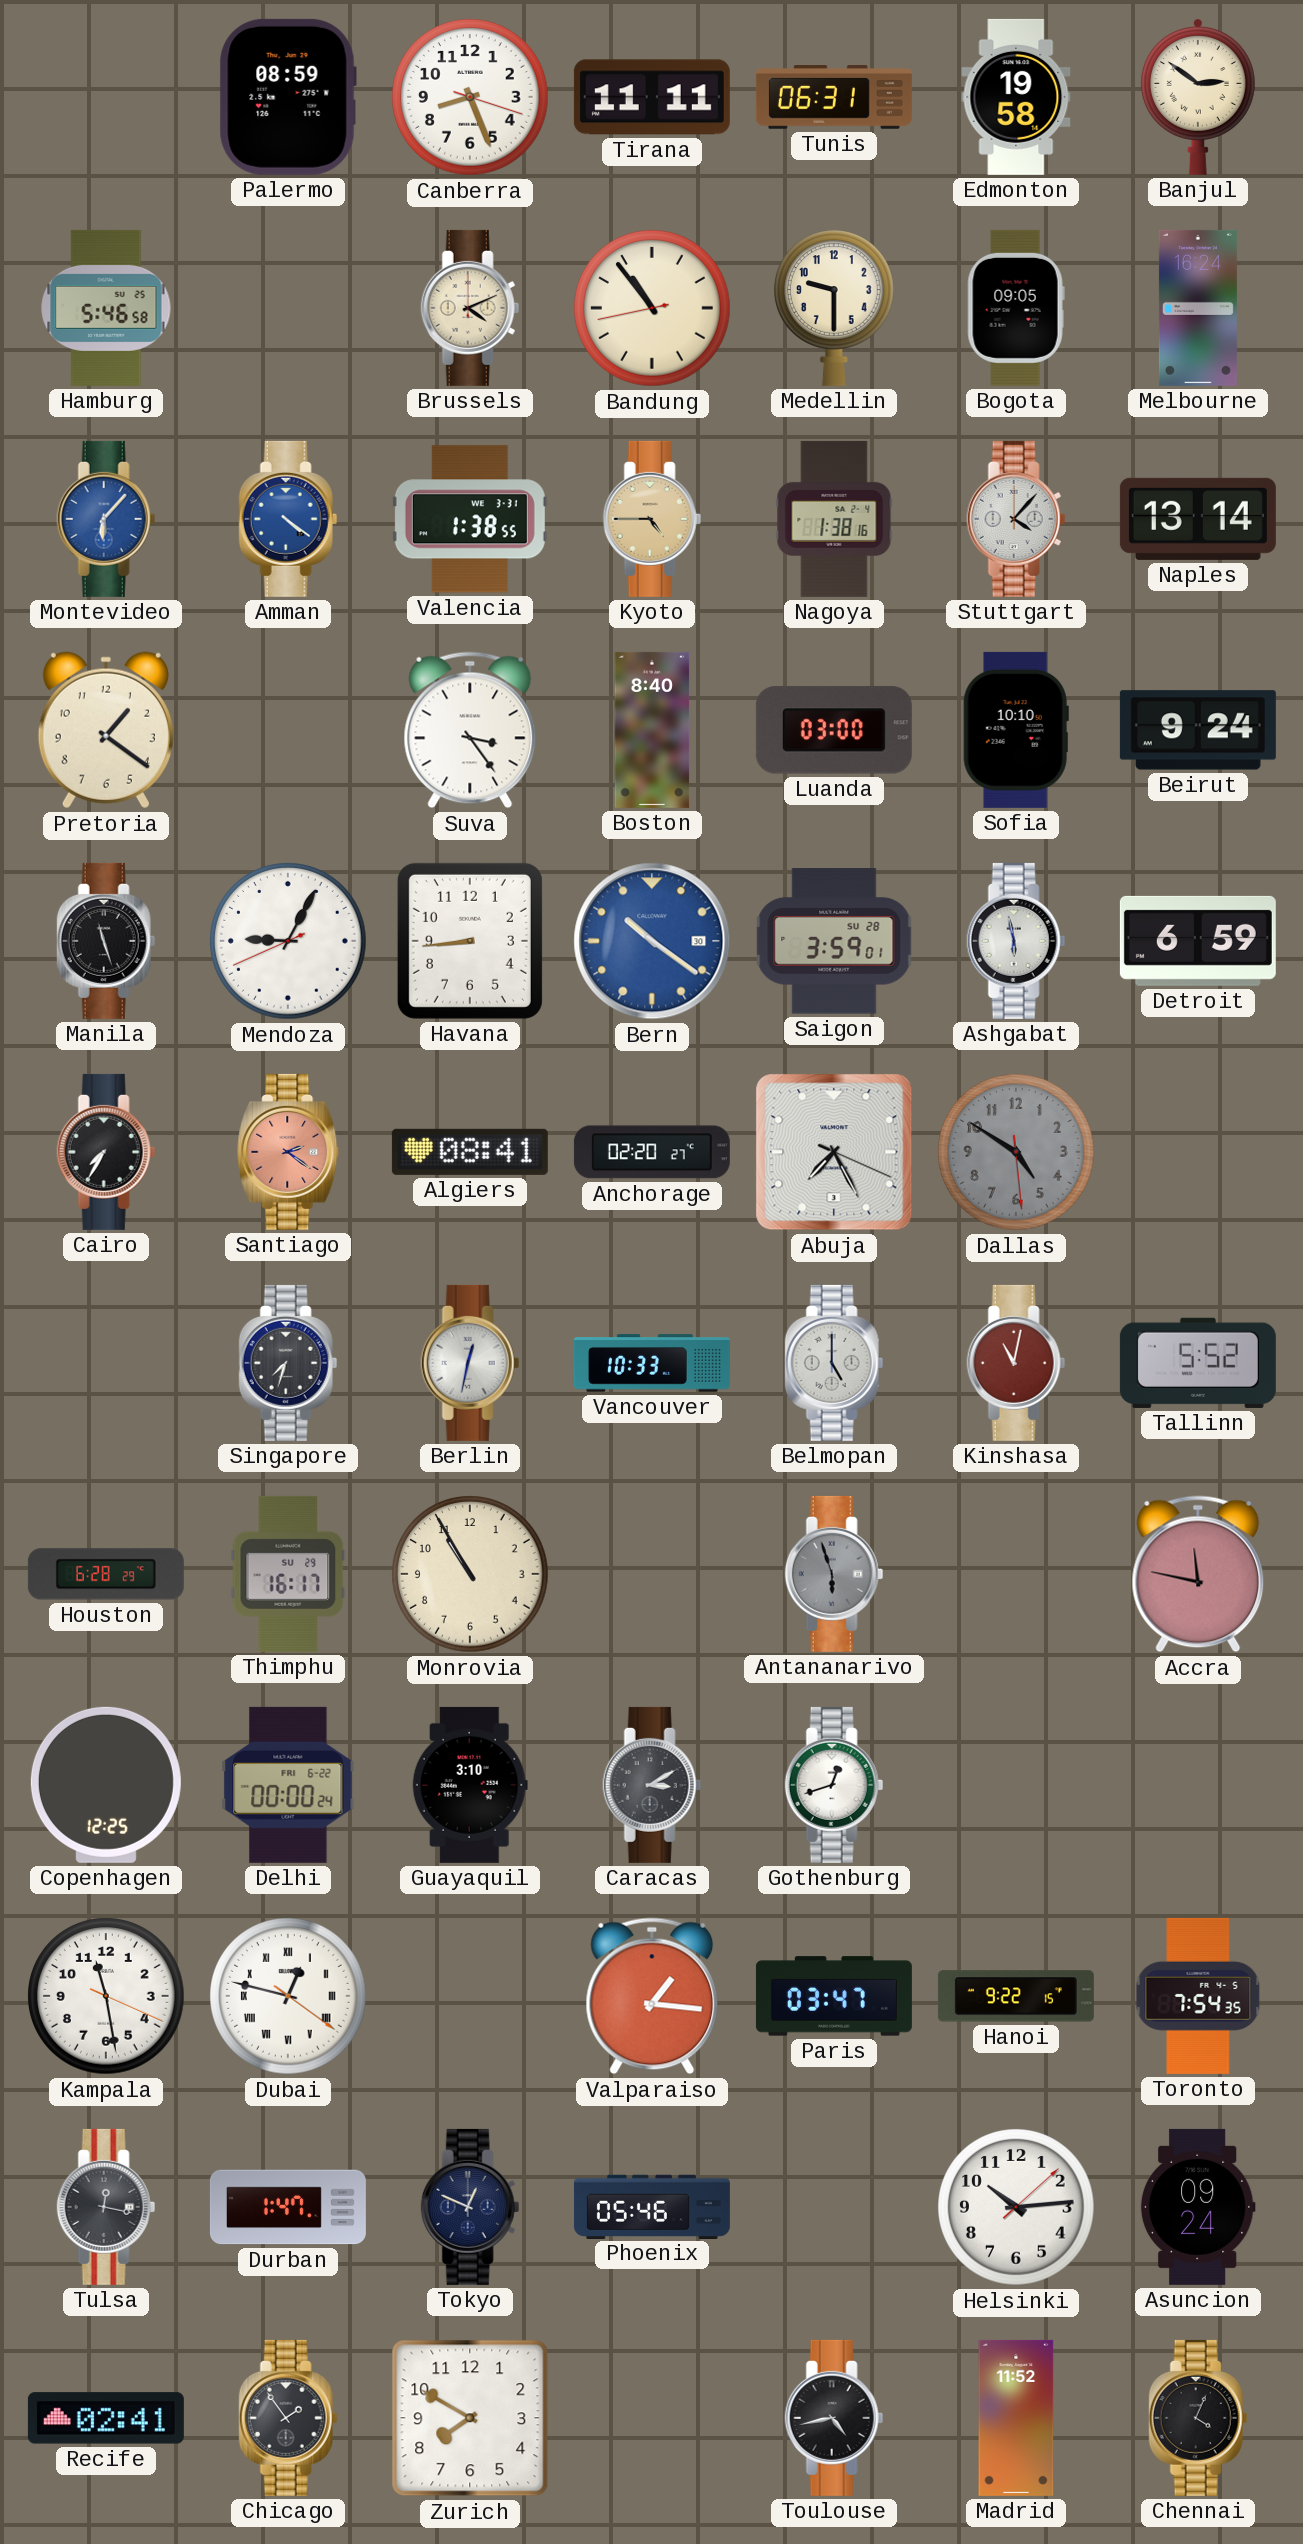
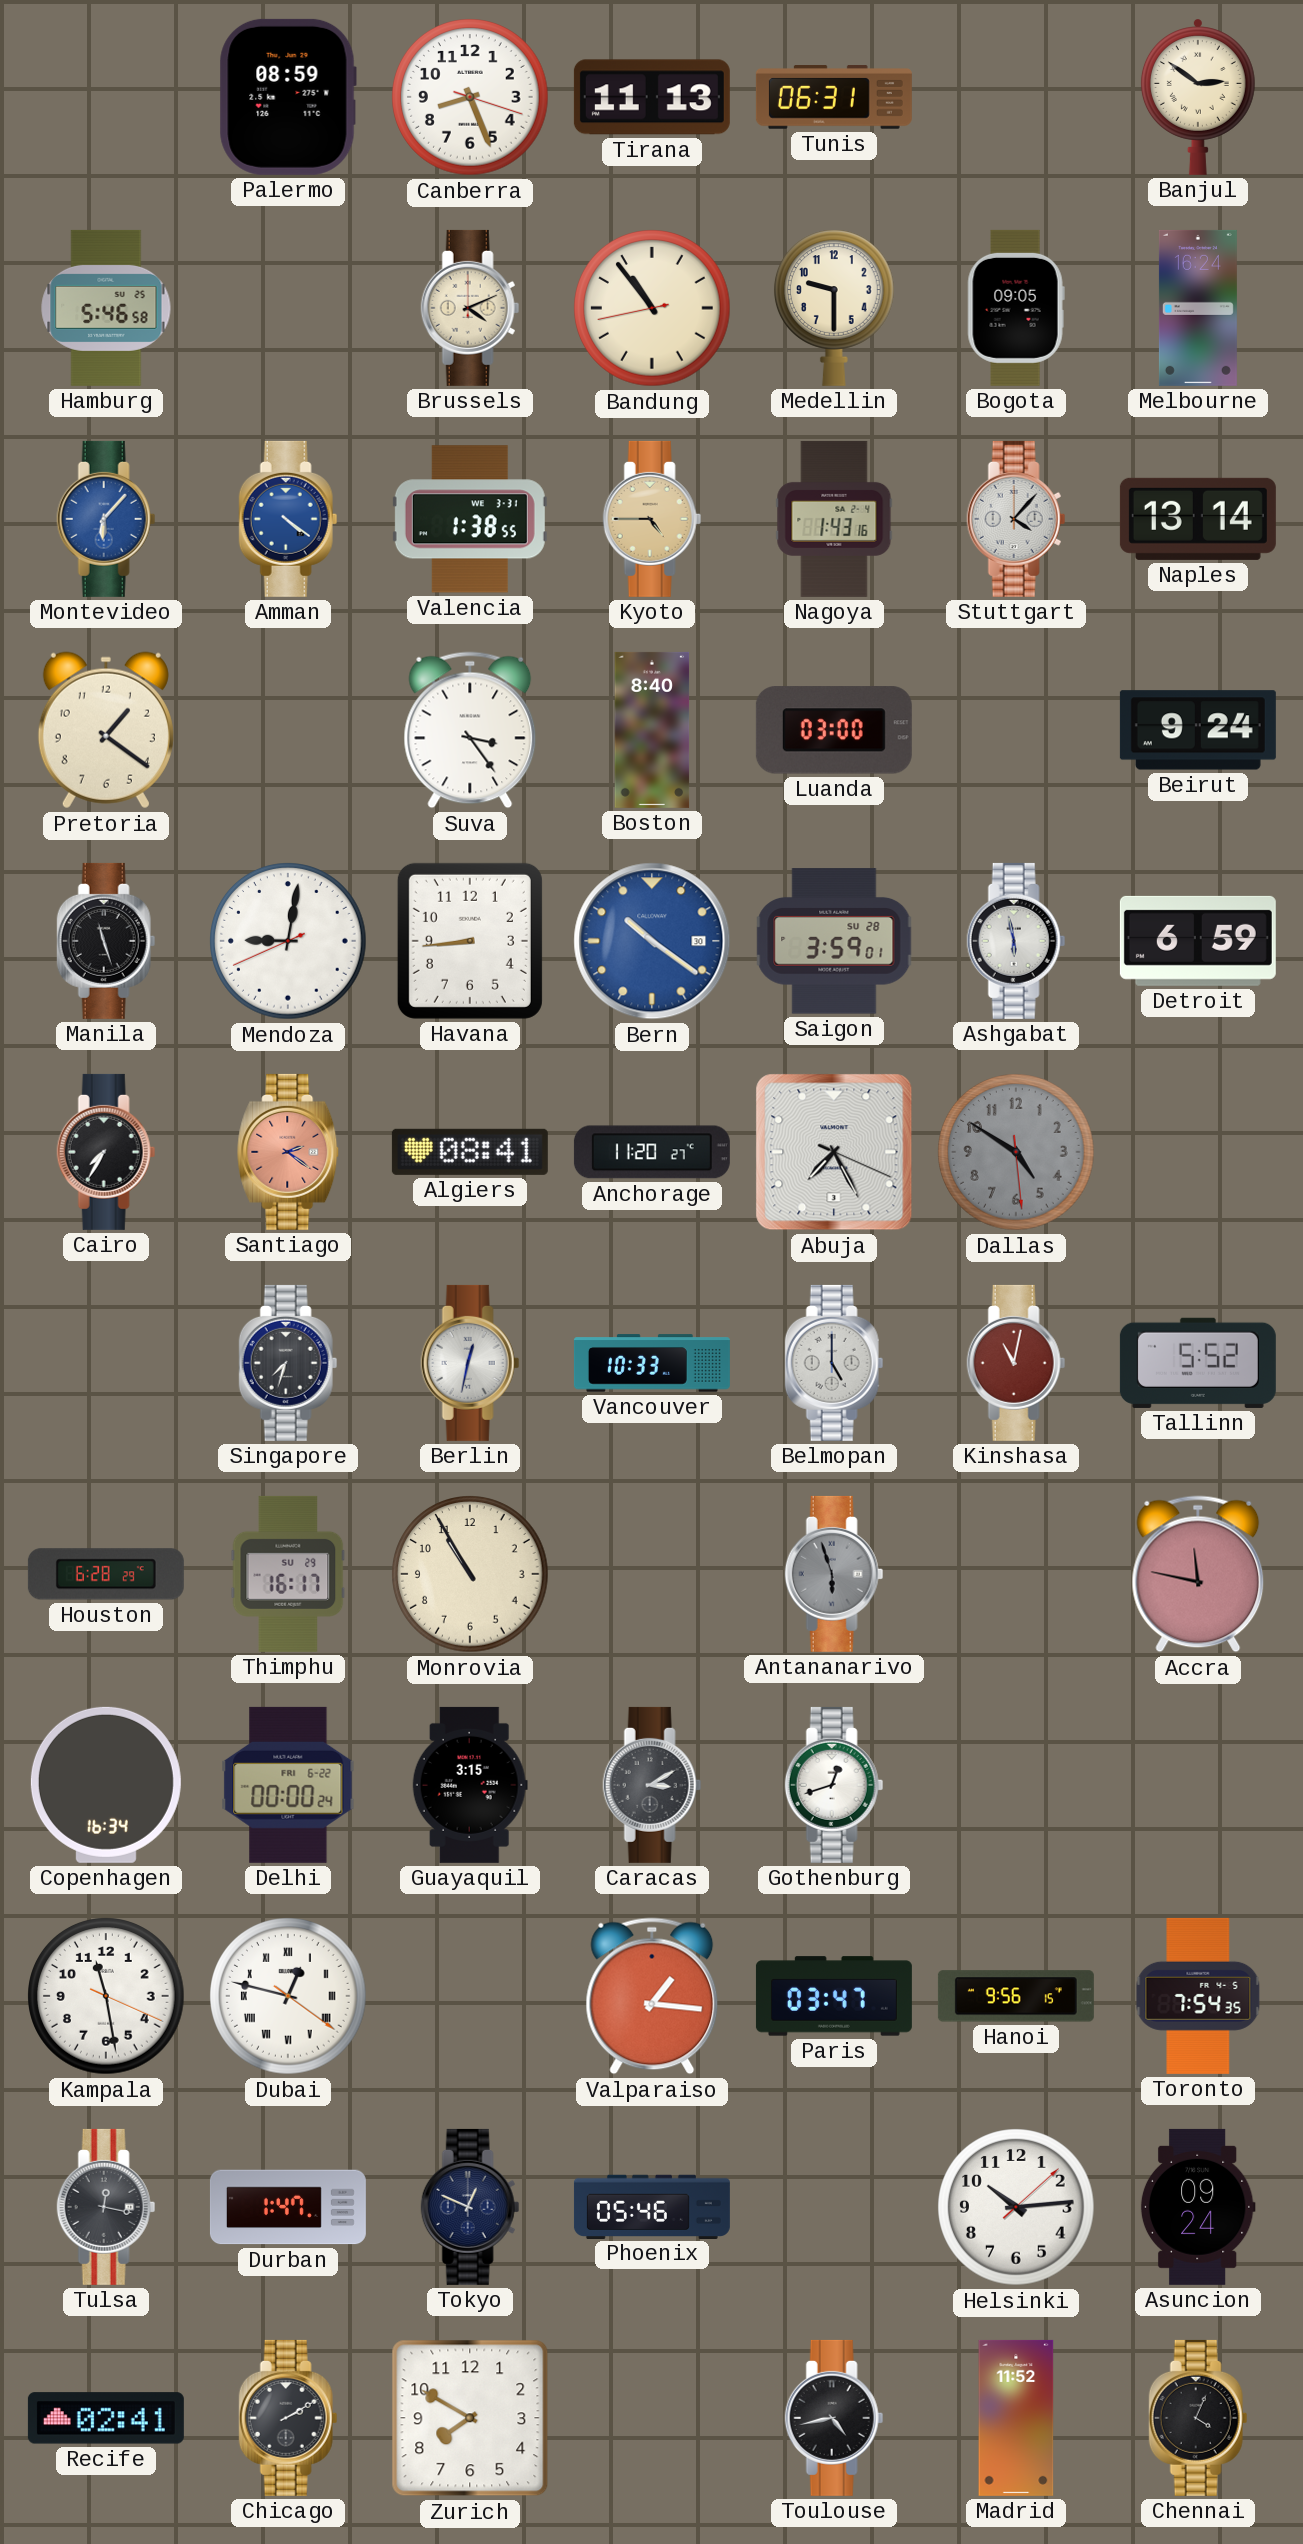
Tirana: 11:11 -> 11:13 (652, 97)
Edmonton: 19:58 -> none (1016, 97)
Nagoya: 1:38 -> 1:43 (834, 519)
Sofia: 10:10 -> none (1016, 730)
Mendoza: 9:04 -> 9:01 (288, 941)
Anchorage: 02:20 -> 11:20 (652, 1152)
Copenhagen: 12:25 -> 16:34 (106, 1785)
Guayaquil: 3:10 -> 3:15 (470, 1785)
Hanoi: 9:22 -> 9:56 (1016, 1996)
Chicago: 1:54 -> 2:10 (288, 2418)
